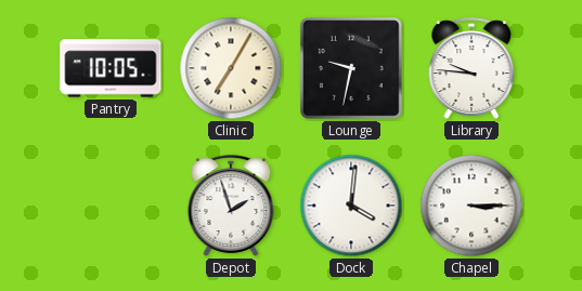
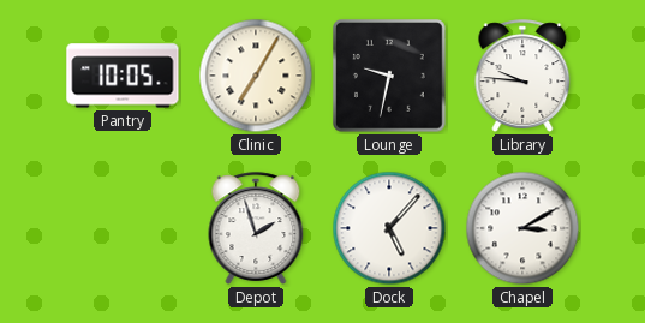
Dock: 4:01 -> 5:07 (389, 228)
Chapel: 3:15 -> 3:10 (522, 228)
